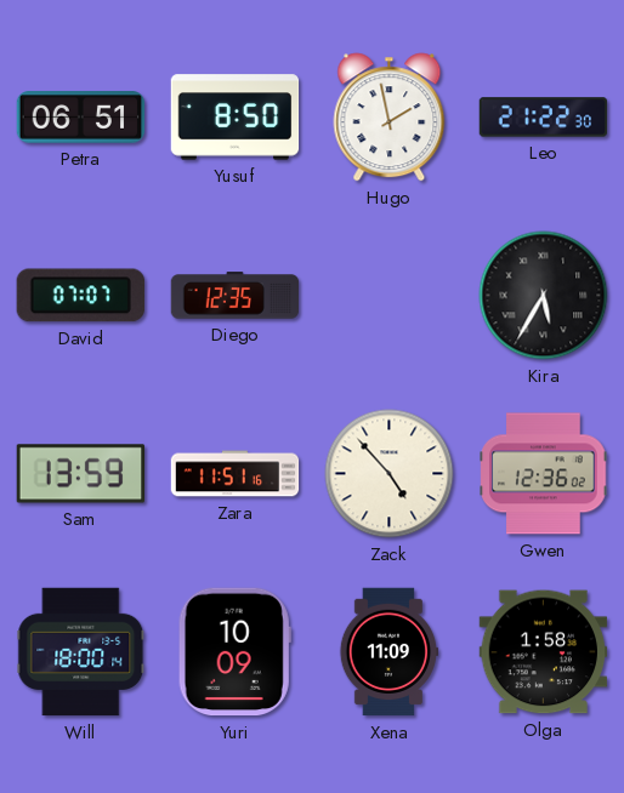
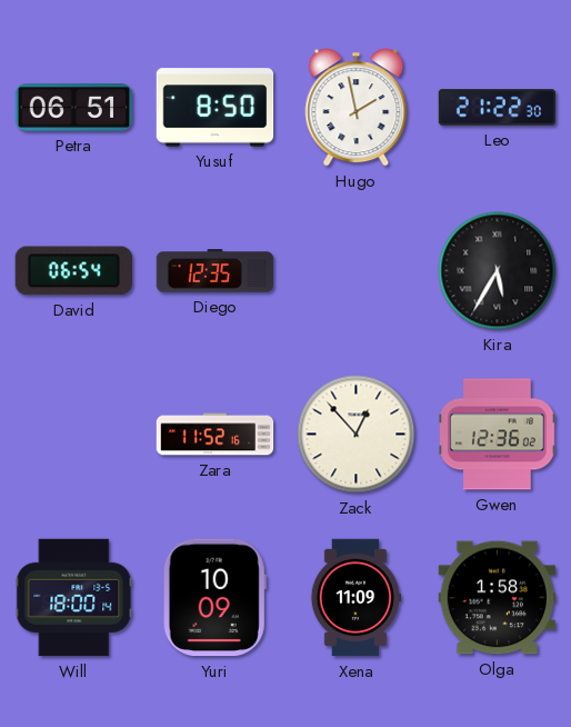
David: 07:07 -> 06:54 (73, 271)
Sam: 13:59 -> none (81, 474)
Zara: 11:51 -> 11:52 (216, 435)
Zack: 4:53 -> 12:53 (357, 435)
